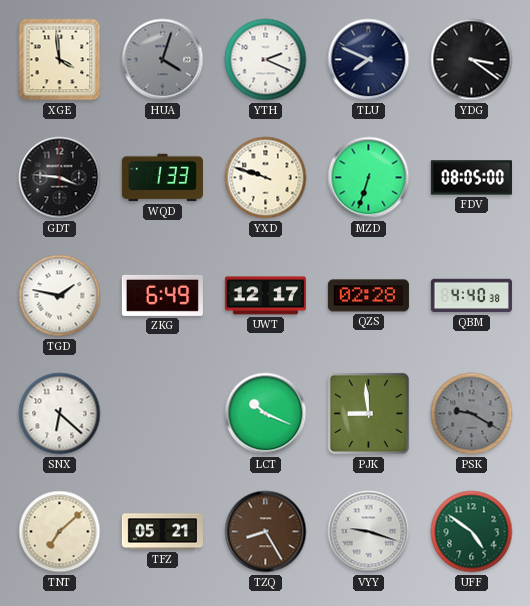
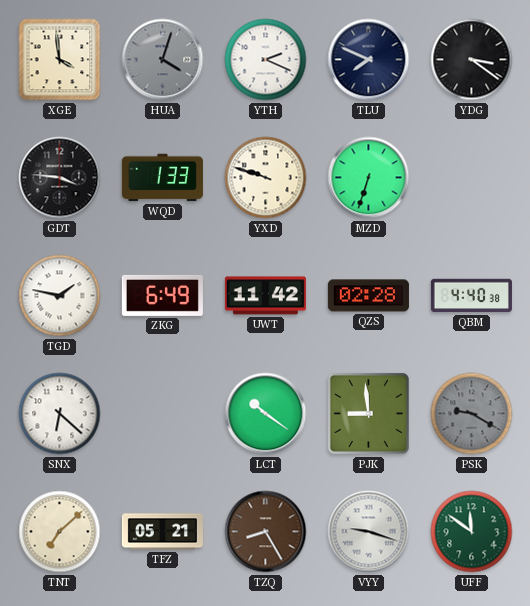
FDV: 08:05 -> none (471, 178)
UWT: 12:17 -> 11:42 (265, 296)
LCT: 10:19 -> 10:21 (266, 414)
UFF: 4:51 -> 11:51 (472, 532)
